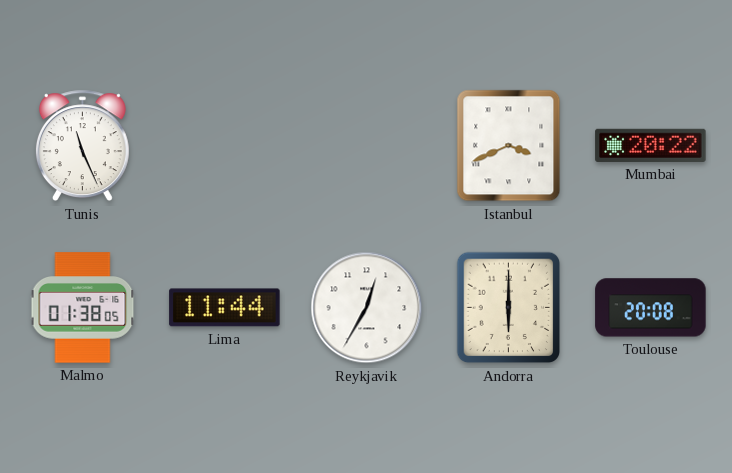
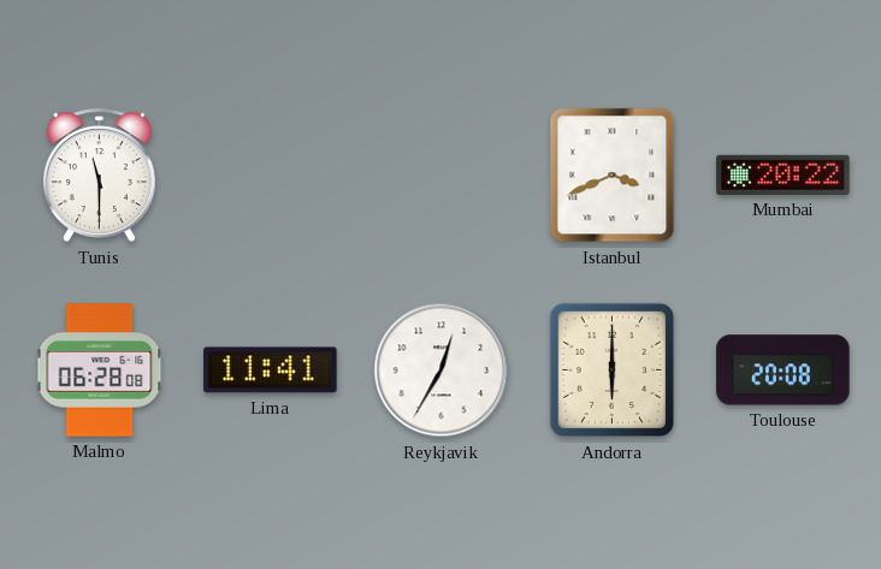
Tunis: 11:26 -> 11:30 (99, 176)
Malmo: 01:38 -> 06:28 (100, 371)
Lima: 11:44 -> 11:41 (271, 371)
